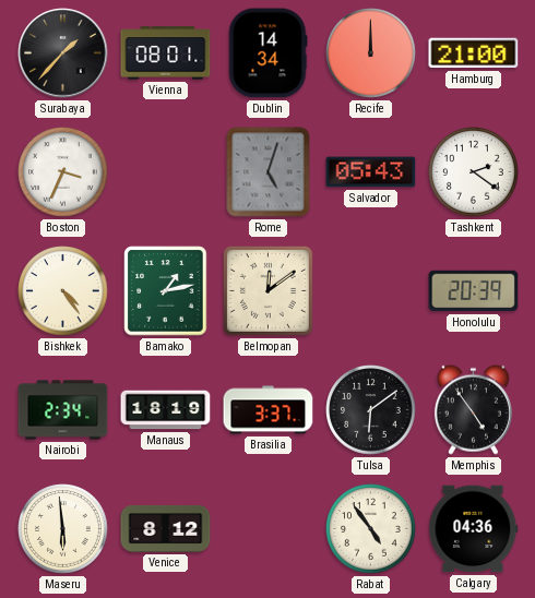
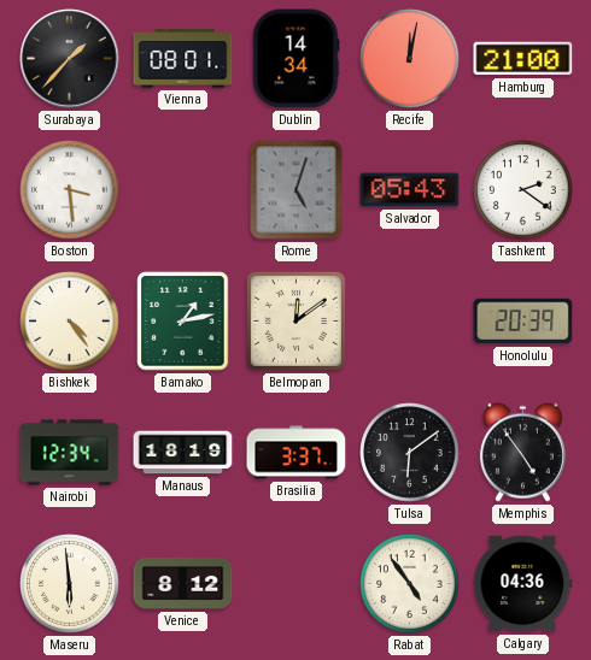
Recife: 12:00 -> 12:02 (410, 59)
Boston: 3:34 -> 3:29 (70, 190)
Nairobi: 2:34 -> 12:34 (70, 453)
